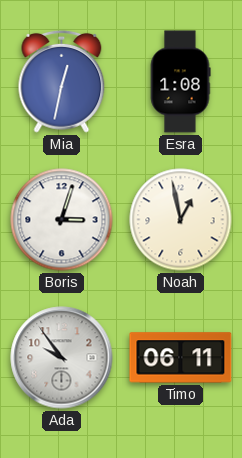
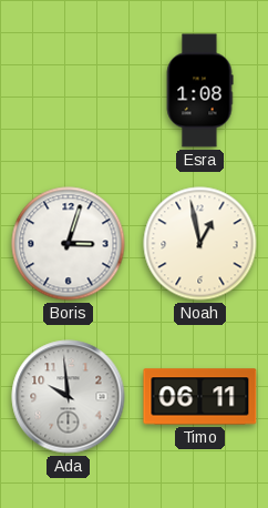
Mia: 12:32 -> none (62, 81)
Ada: 9:54 -> 9:59 (69, 397)
